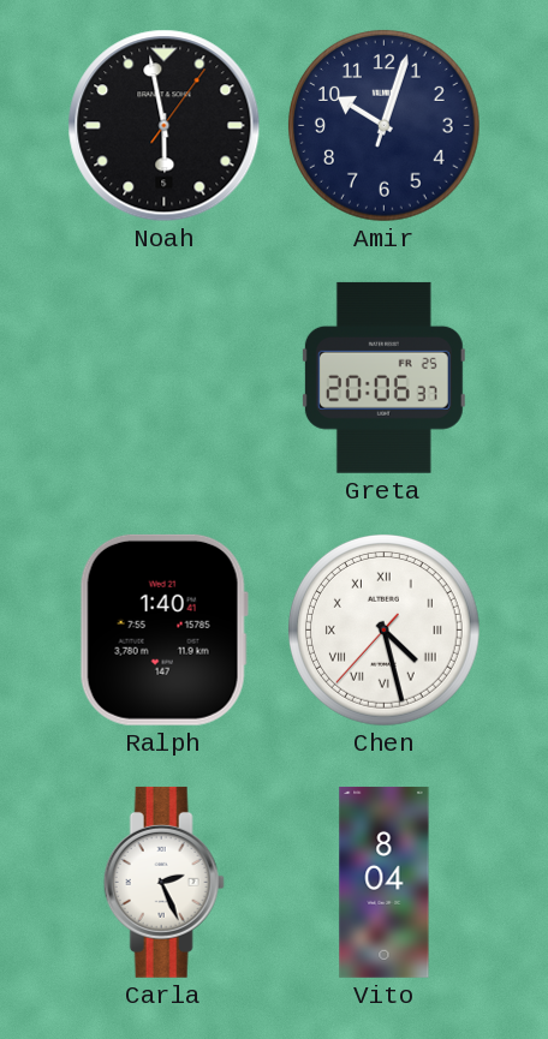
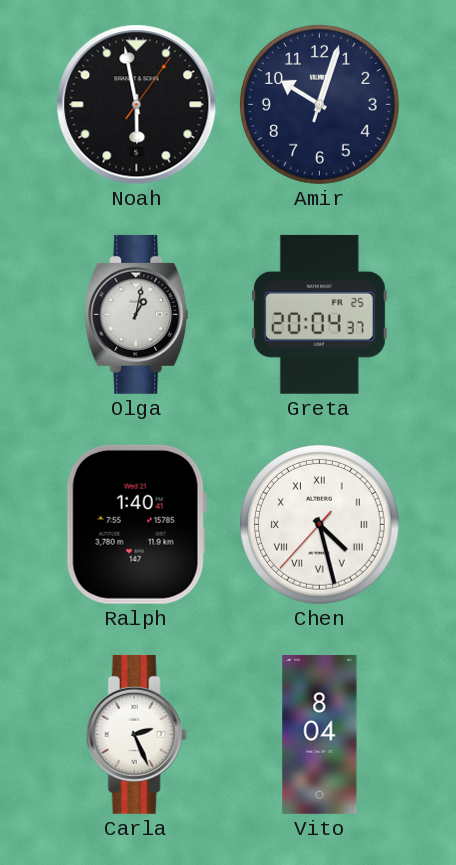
Olga: none -> 1:02 (137, 314)
Greta: 20:06 -> 20:04 (319, 314)
